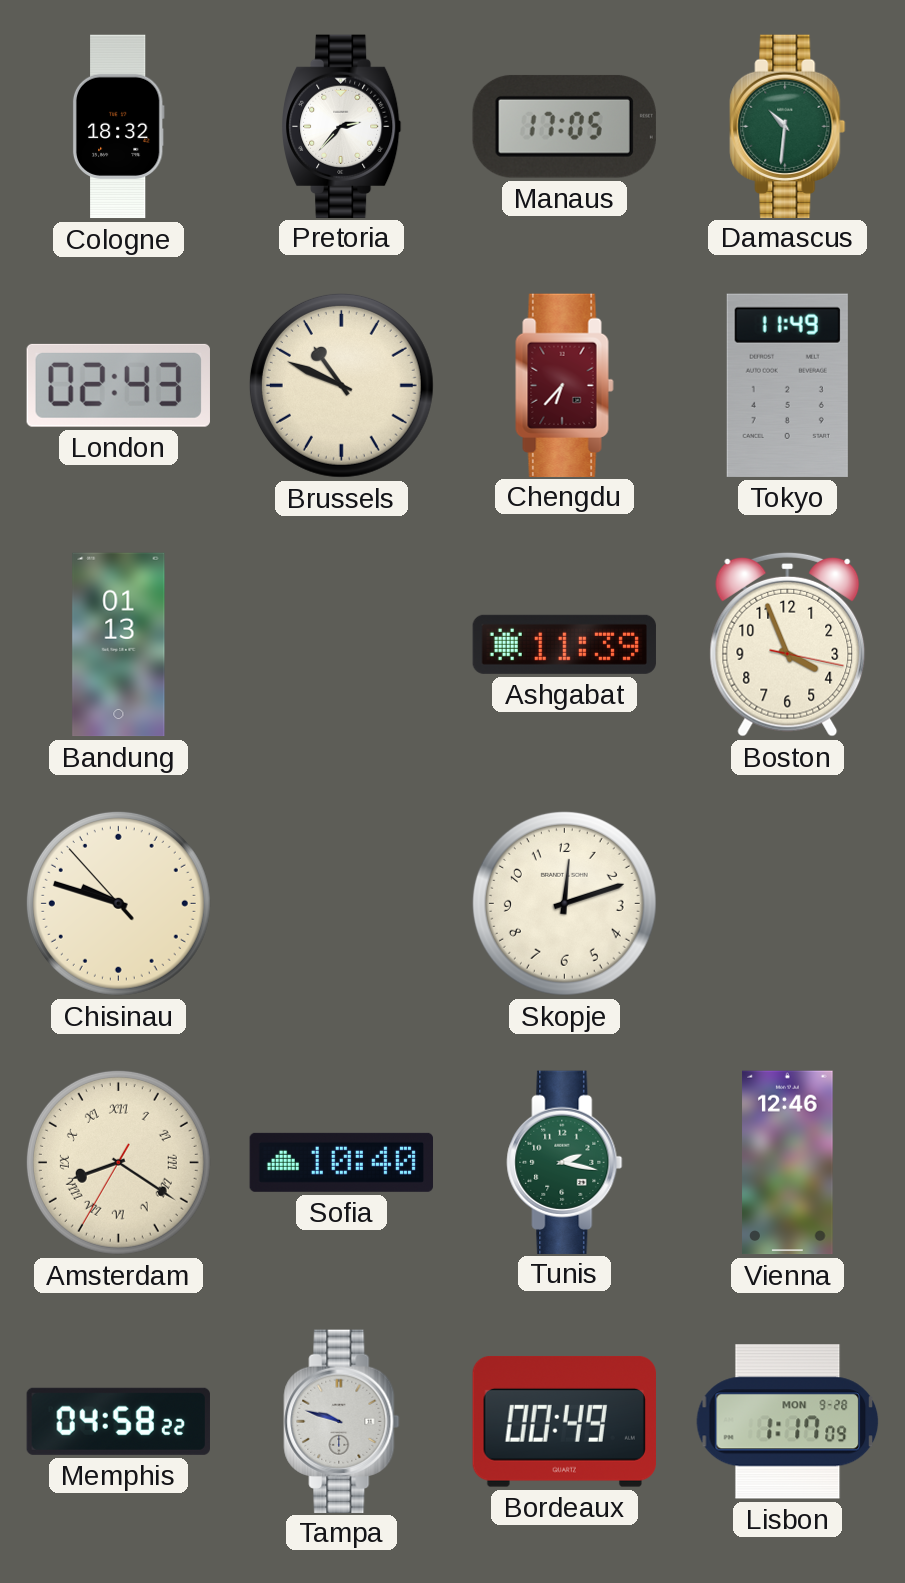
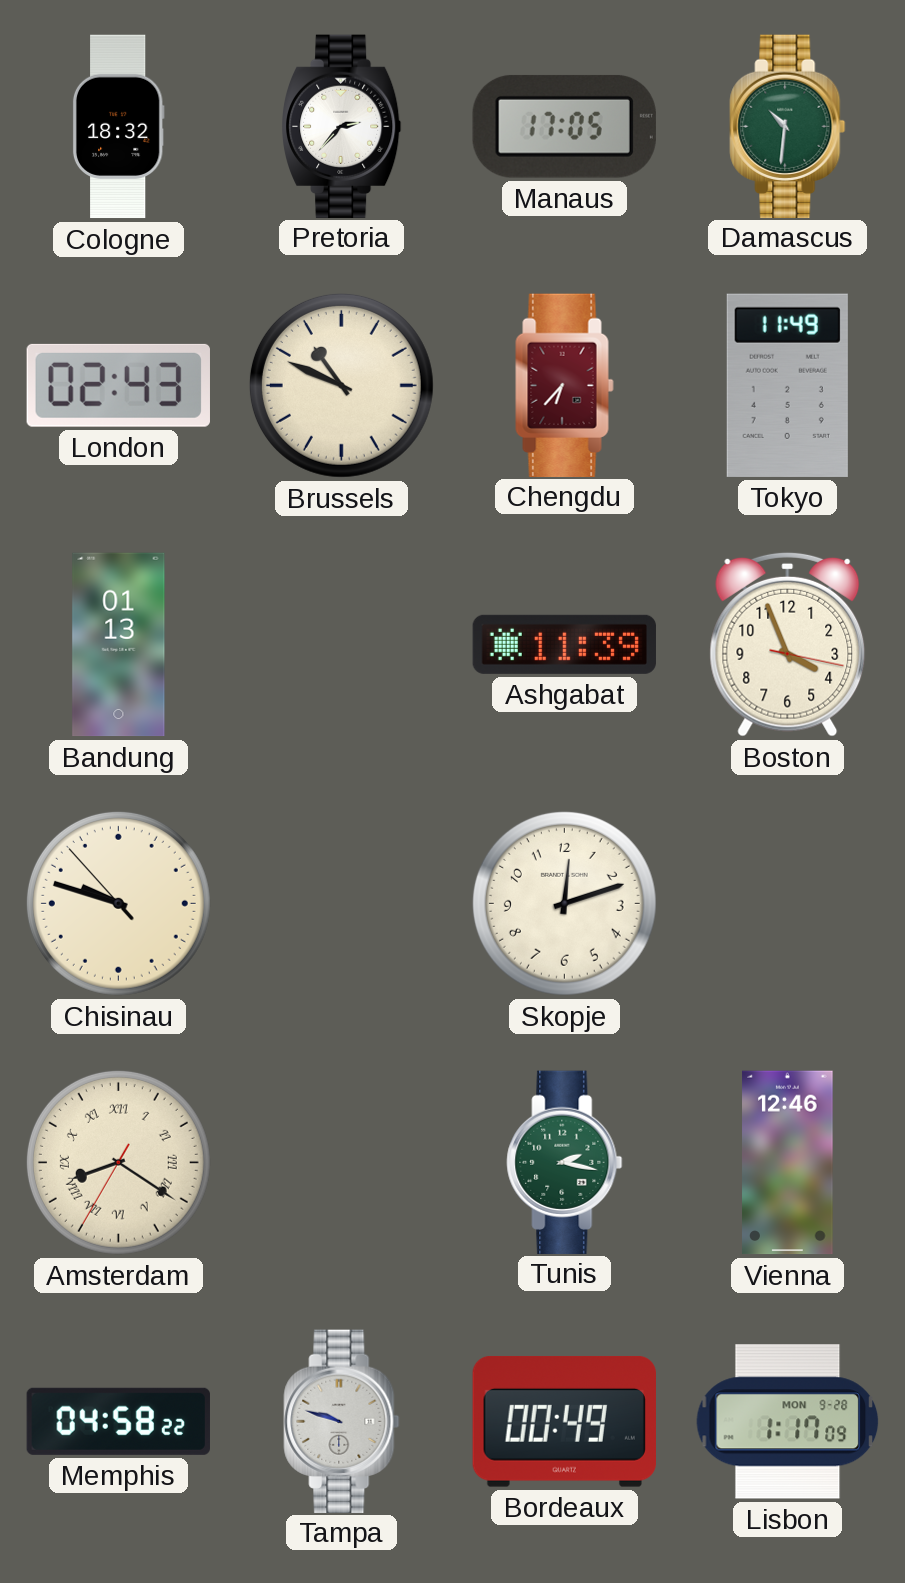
Sofia: 10:40 -> none (341, 1162)
